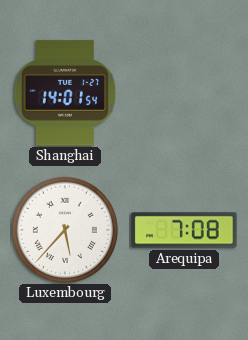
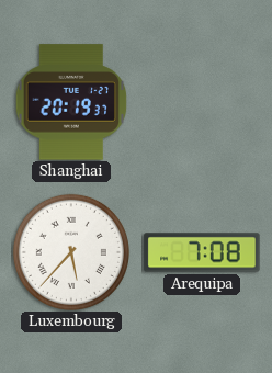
Shanghai: 14:01 -> 20:19 (71, 102)
